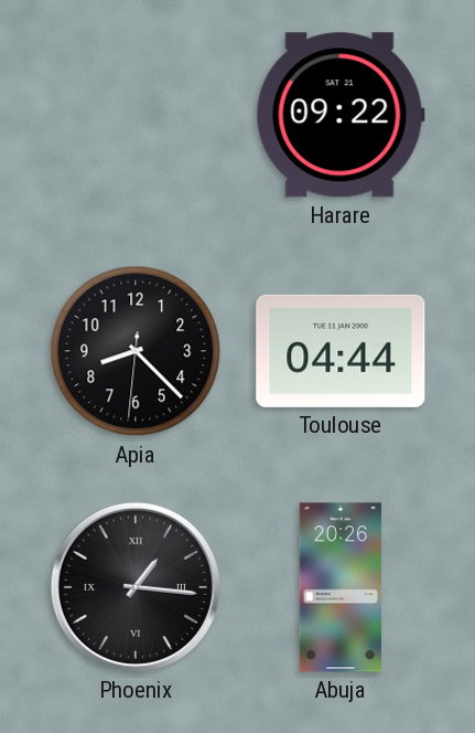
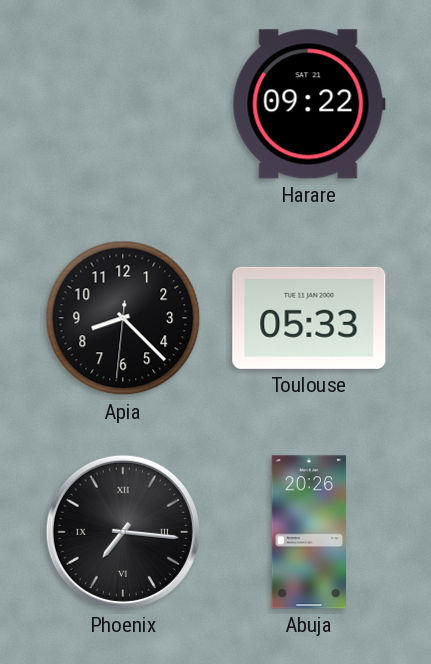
Toulouse: 04:44 -> 05:33 (309, 318)
Phoenix: 1:16 -> 7:16 (123, 532)
